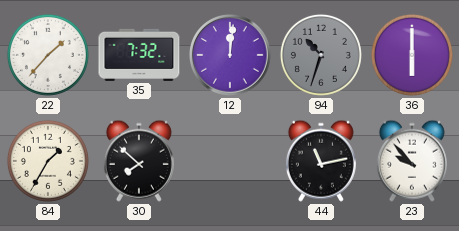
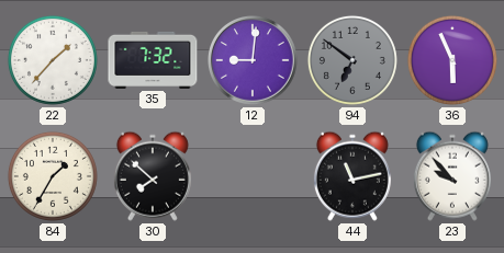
12: 12:01 -> 9:01 (253, 60)
94: 10:33 -> 6:51 (352, 60)
36: 6:00 -> 5:56 (452, 60)
